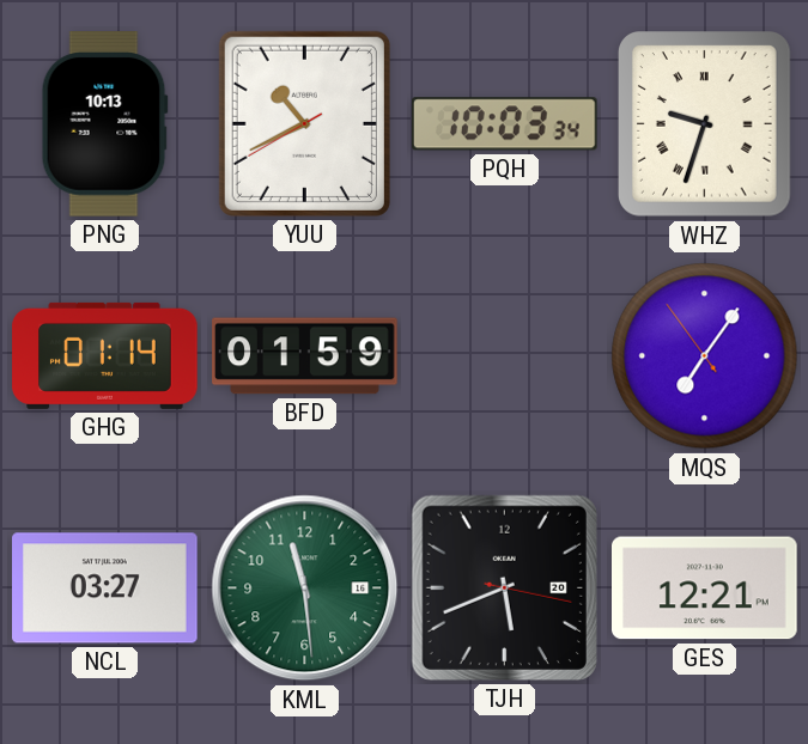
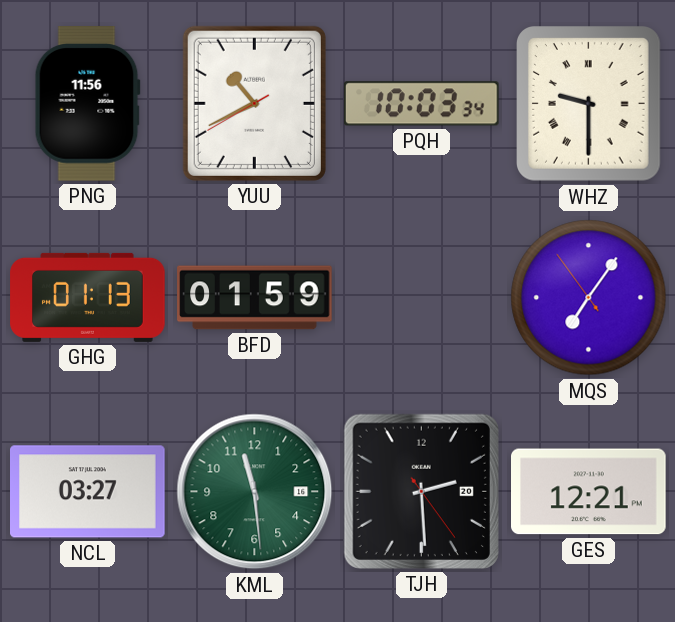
PNG: 10:13 -> 11:56 (87, 104)
WHZ: 9:33 -> 9:30 (589, 104)
GHG: 01:14 -> 01:13 (88, 297)
TJH: 5:41 -> 2:29 (421, 491)
